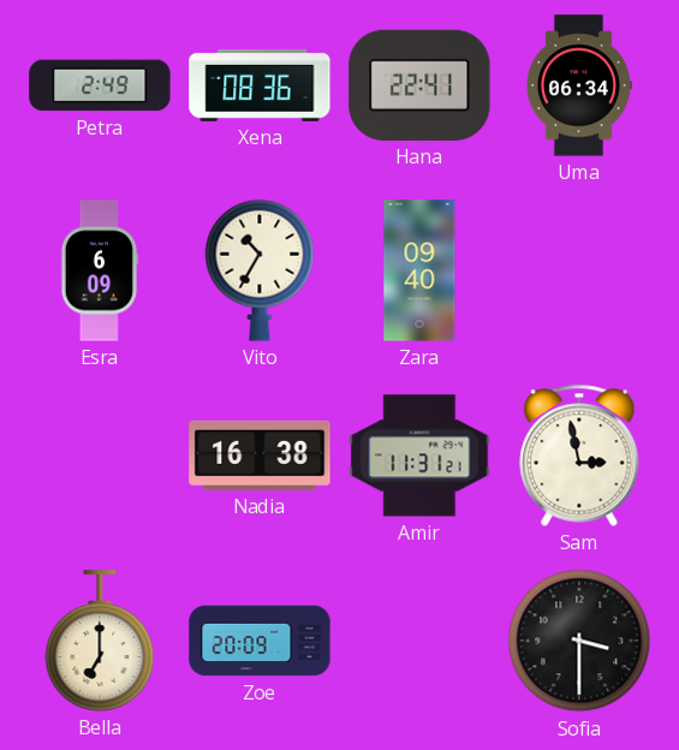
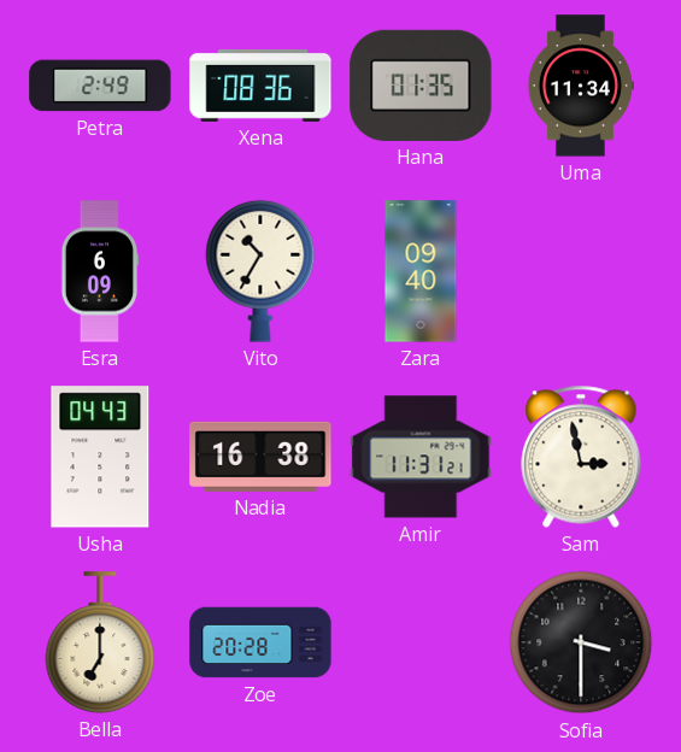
Hana: 22:41 -> 01:35 (421, 86)
Uma: 06:34 -> 11:34 (580, 86)
Usha: none -> 04:43 (100, 457)
Zoe: 20:09 -> 20:28 (260, 642)
